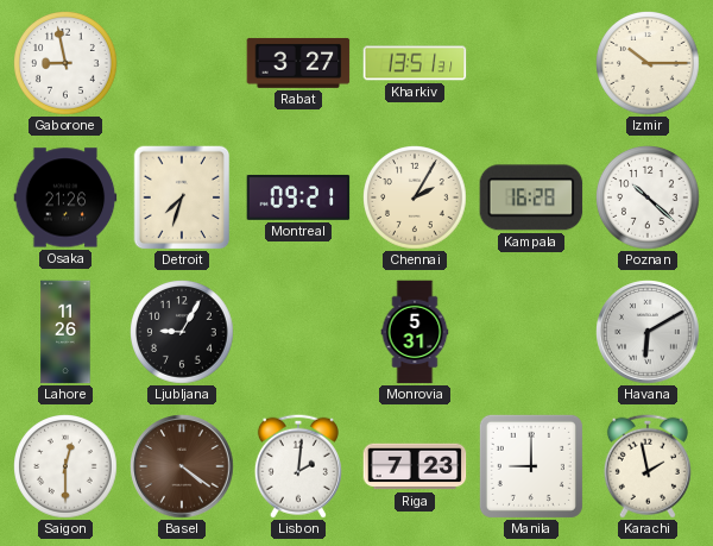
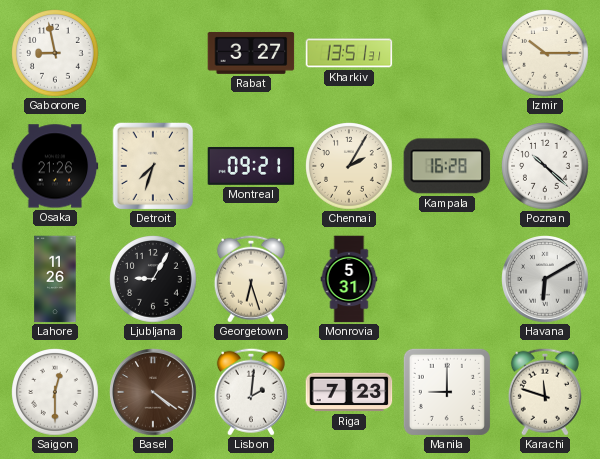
Georgetown: none -> 6:27 (251, 279)
Karachi: 1:58 -> 11:48 (545, 392)
